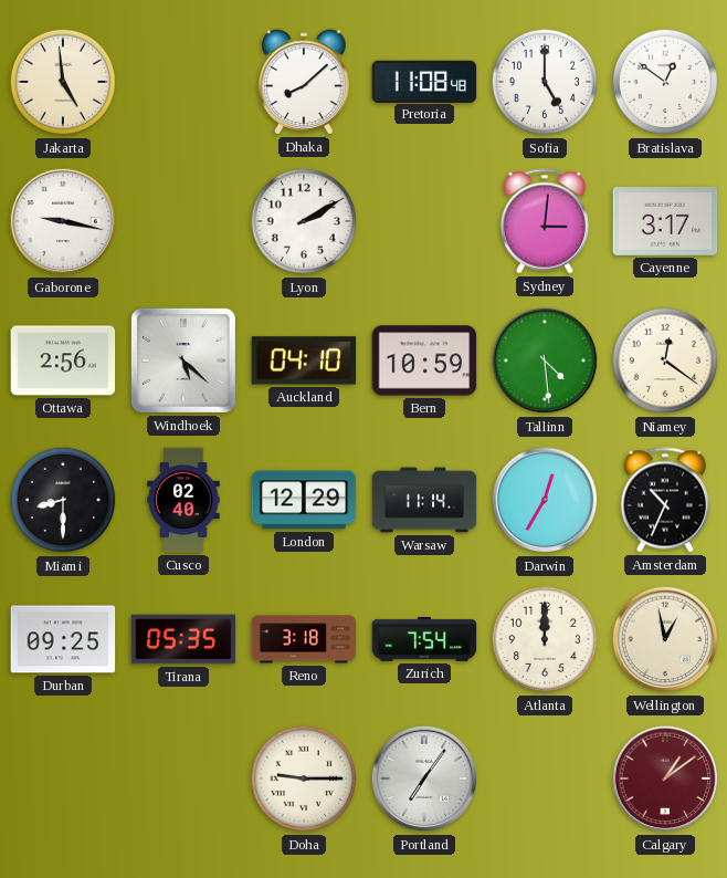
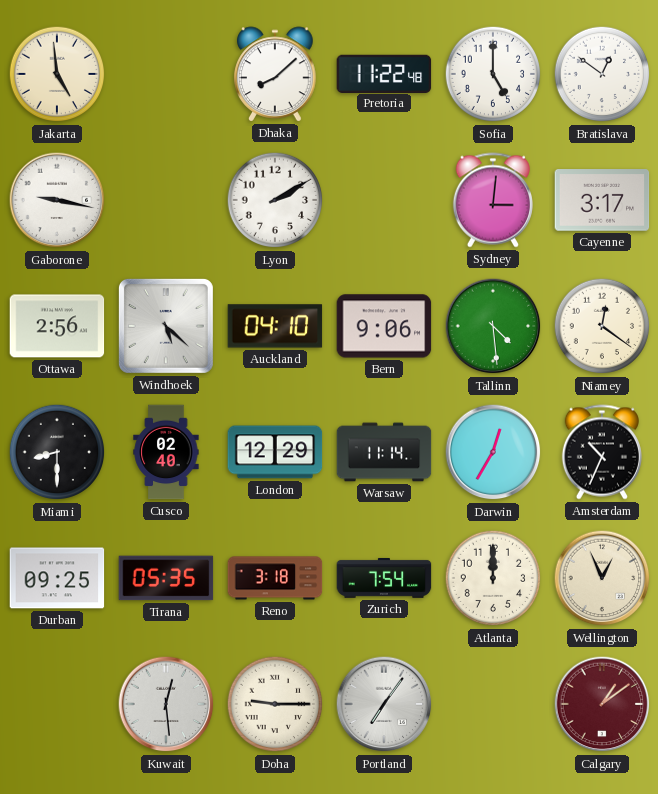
Pretoria: 11:08 -> 11:22 (384, 73)
Bern: 10:59 -> 9:06 (384, 326)
Wellington: 12:58 -> 12:56 (602, 578)
Kuwait: none -> 12:29 (166, 704)
